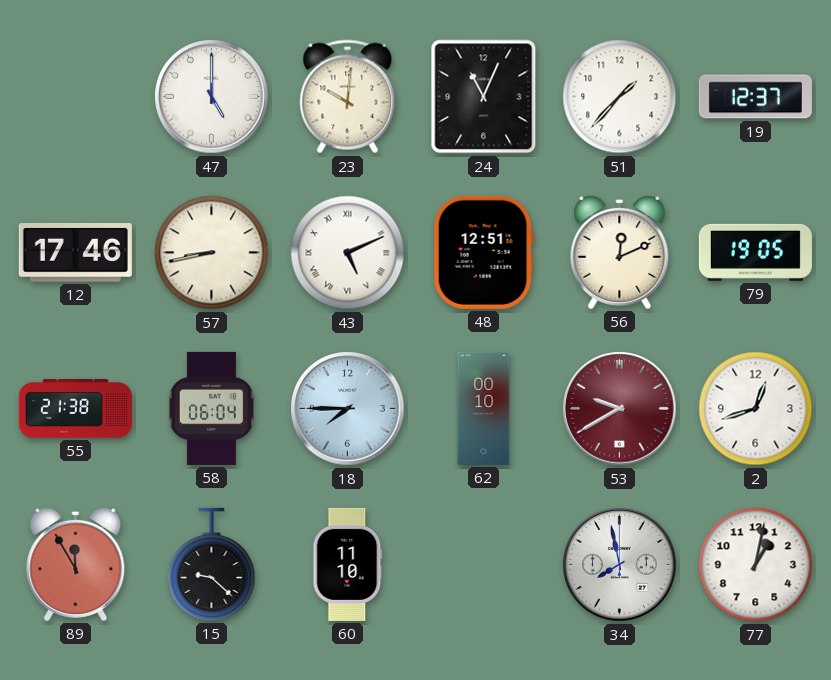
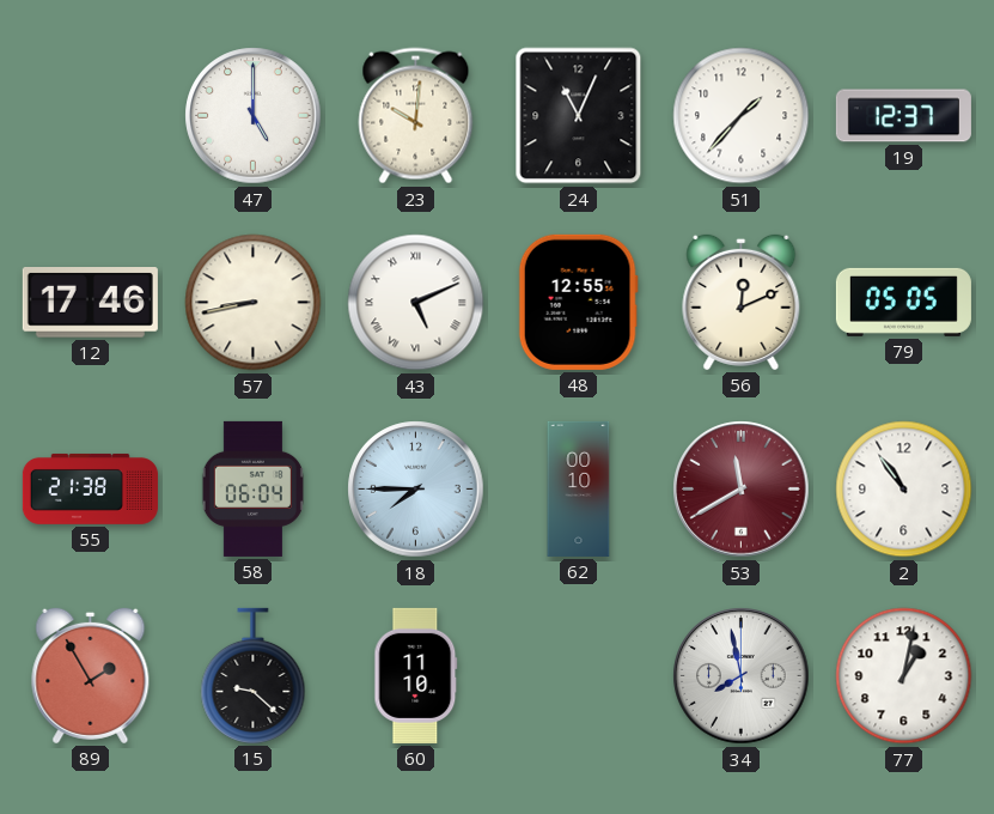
48: 12:51 -> 12:55 (578, 302)
79: 19:05 -> 05:05 (903, 302)
53: 9:40 -> 11:40 (742, 490)
2: 12:42 -> 10:54 (904, 490)
89: 11:55 -> 1:55 (91, 675)
